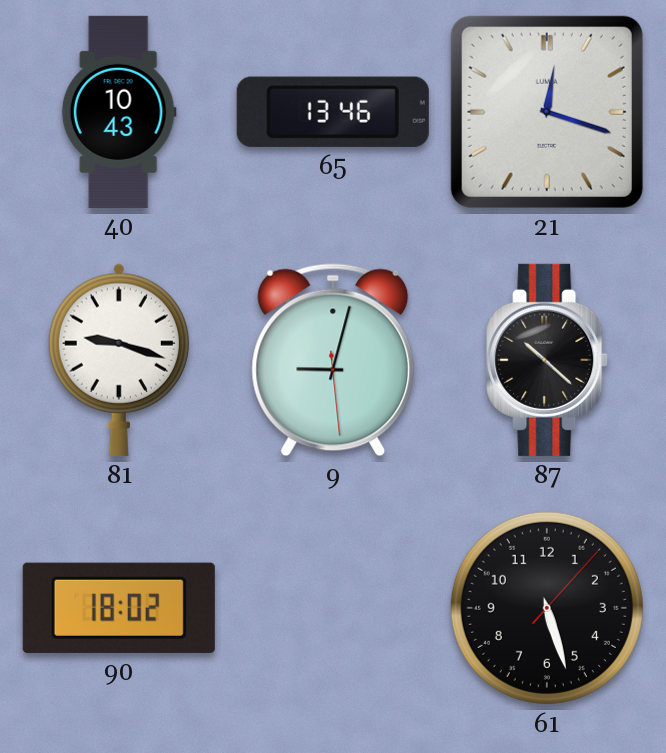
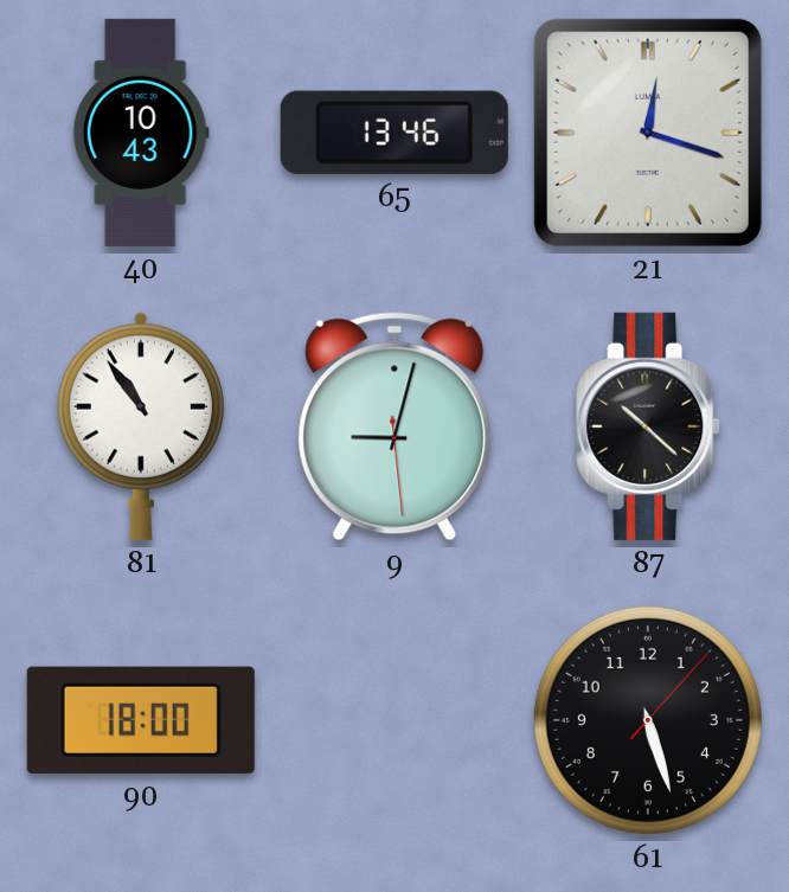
81: 9:18 -> 10:54 (141, 426)
90: 18:02 -> 18:00 (141, 720)
